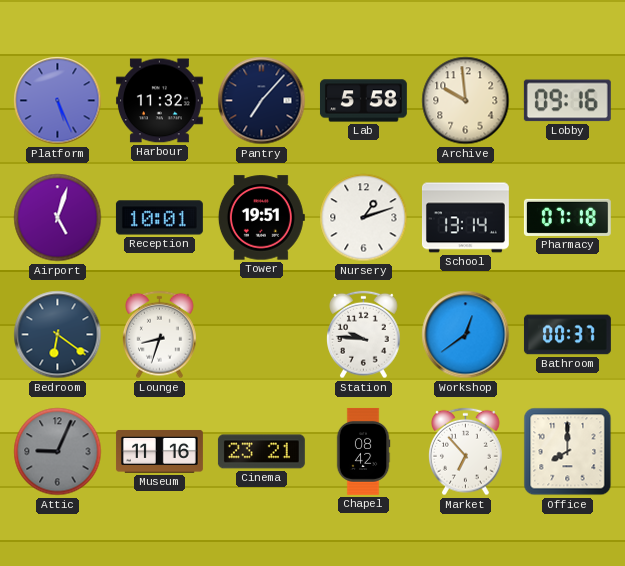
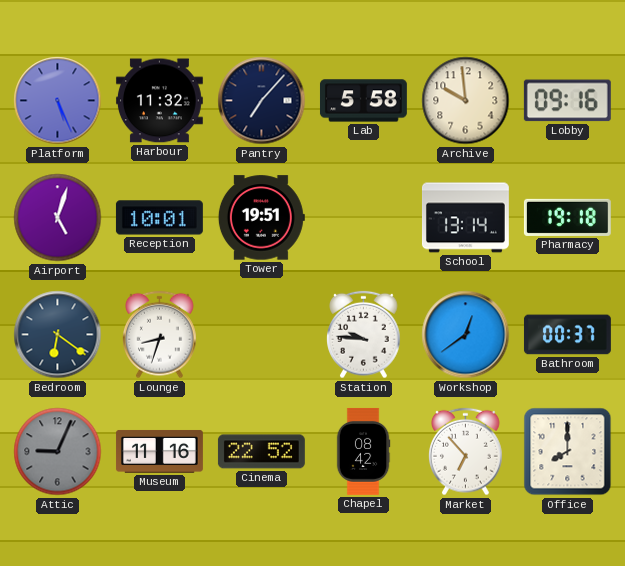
Nursery: 1:12 -> none (364, 218)
Pharmacy: 07:18 -> 19:18 (567, 217)
Cinema: 23:21 -> 22:52 (261, 452)
